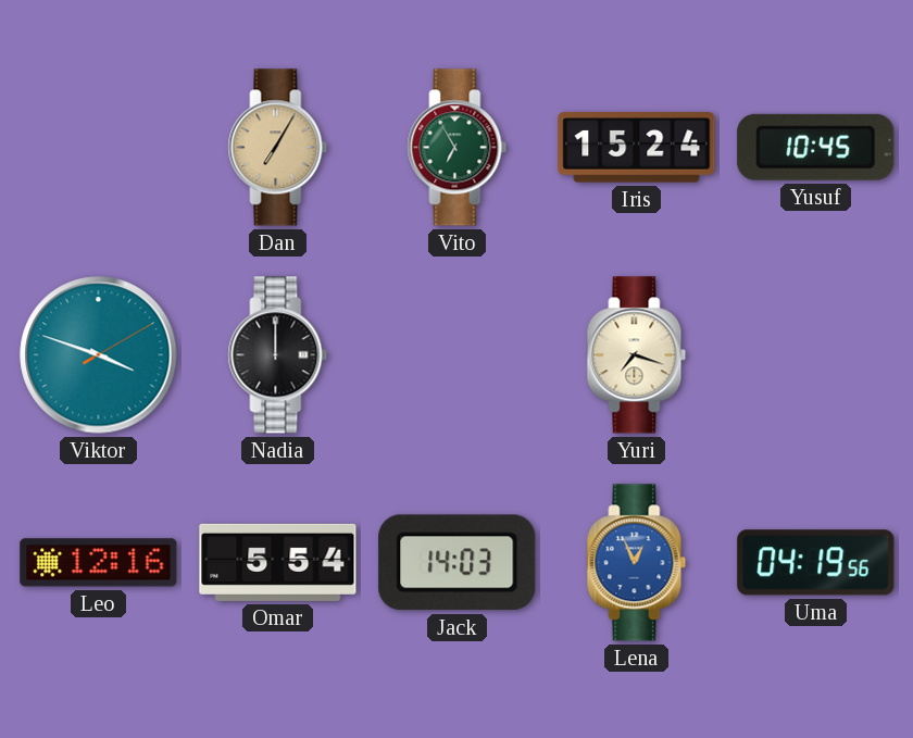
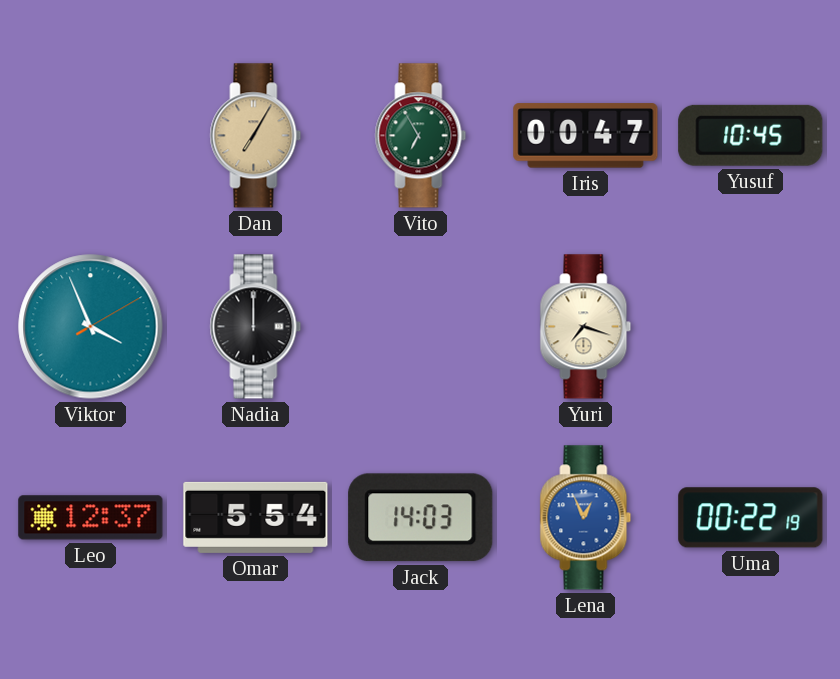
Iris: 15:24 -> 00:47 (586, 136)
Viktor: 3:48 -> 3:56 (91, 327)
Leo: 12:16 -> 12:37 (91, 518)
Uma: 04:19 -> 00:22 (751, 518)
